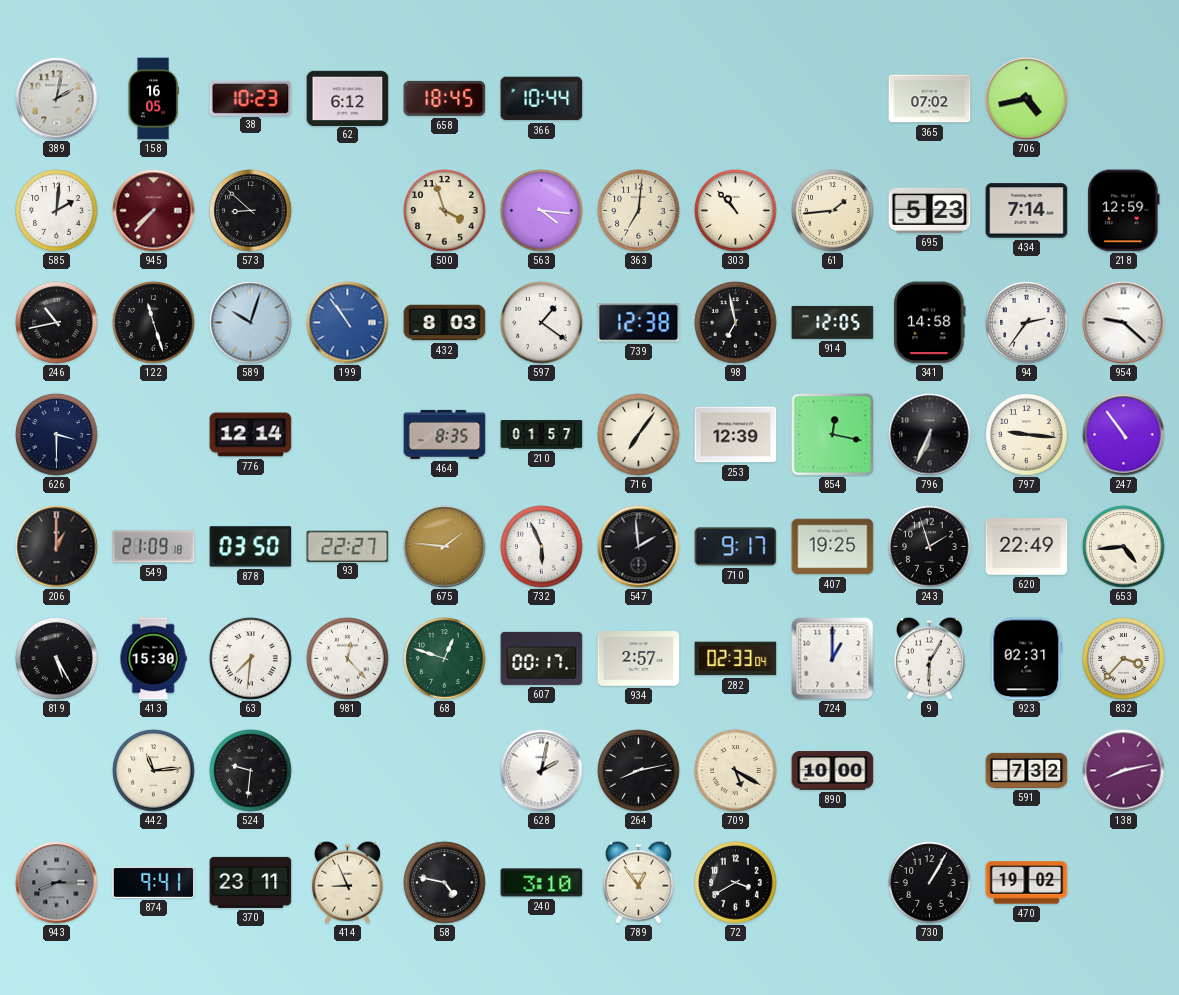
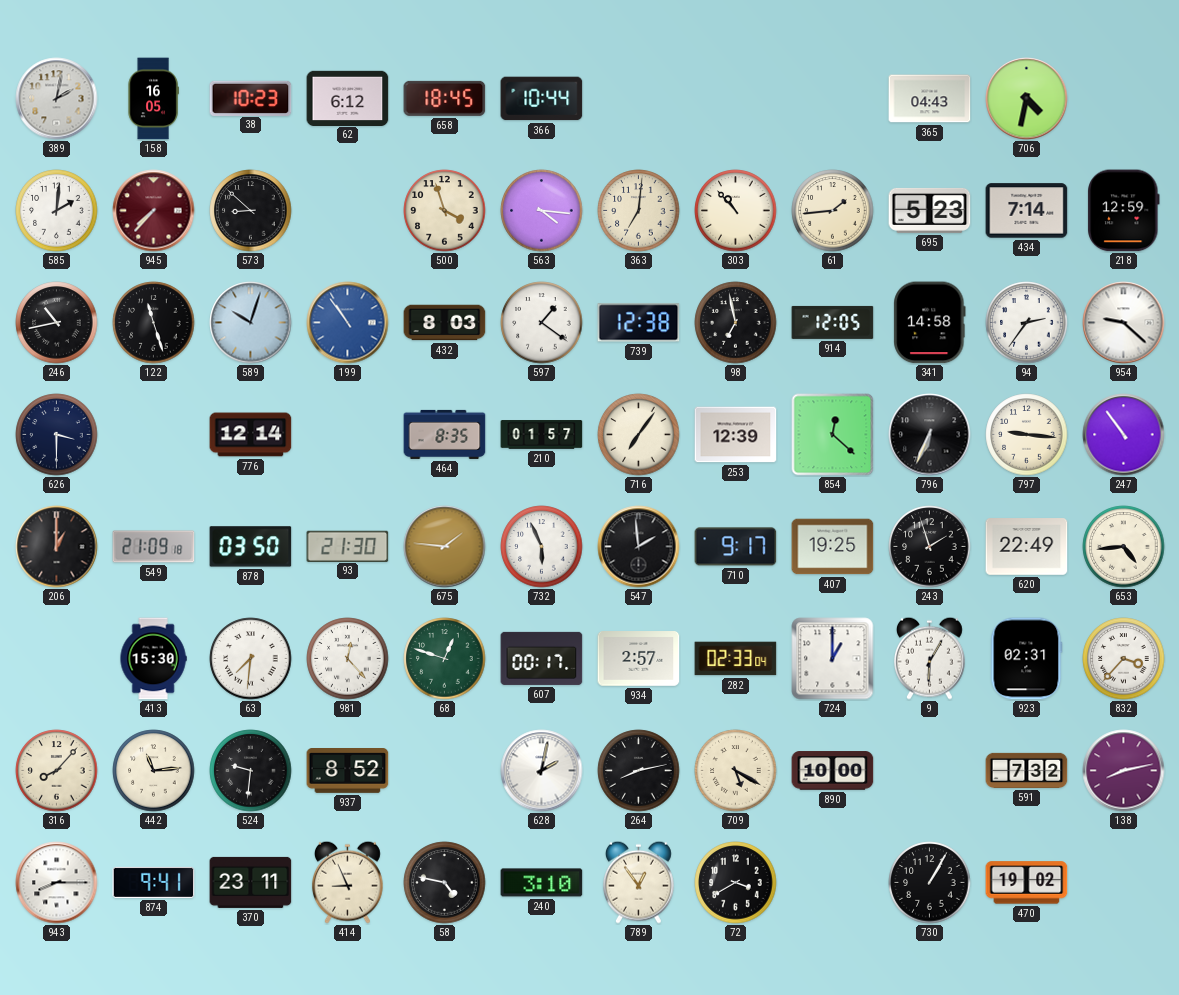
365: 07:02 -> 04:43 (930, 99)
706: 4:43 -> 4:32 (1027, 99)
854: 12:17 -> 12:22 (833, 435)
93: 22:27 -> 21:30 (348, 546)
819: 5:25 -> none (57, 659)
316: none -> 8:07 (57, 771)
937: none -> 8:52 (348, 771)
943 dial: grey -> white (57, 883)
